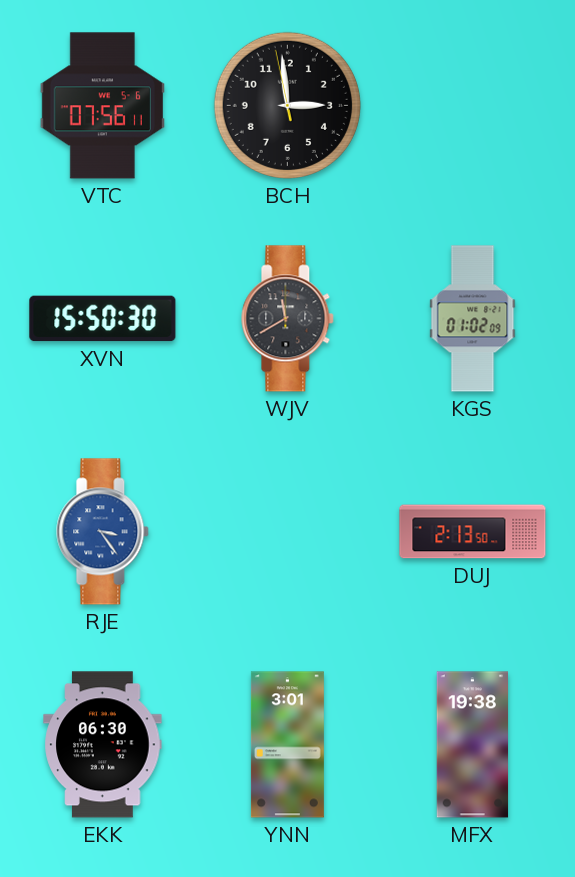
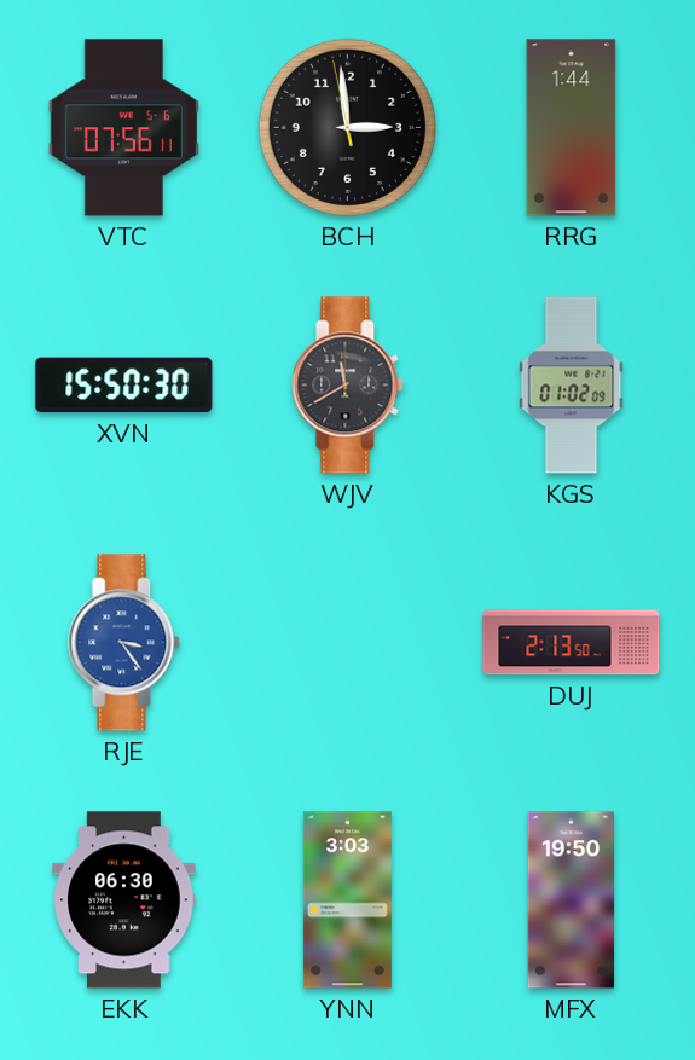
RRG: none -> 1:44 (572, 128)
YNN: 3:01 -> 3:03 (347, 900)
MFX: 19:38 -> 19:50 (572, 900)
